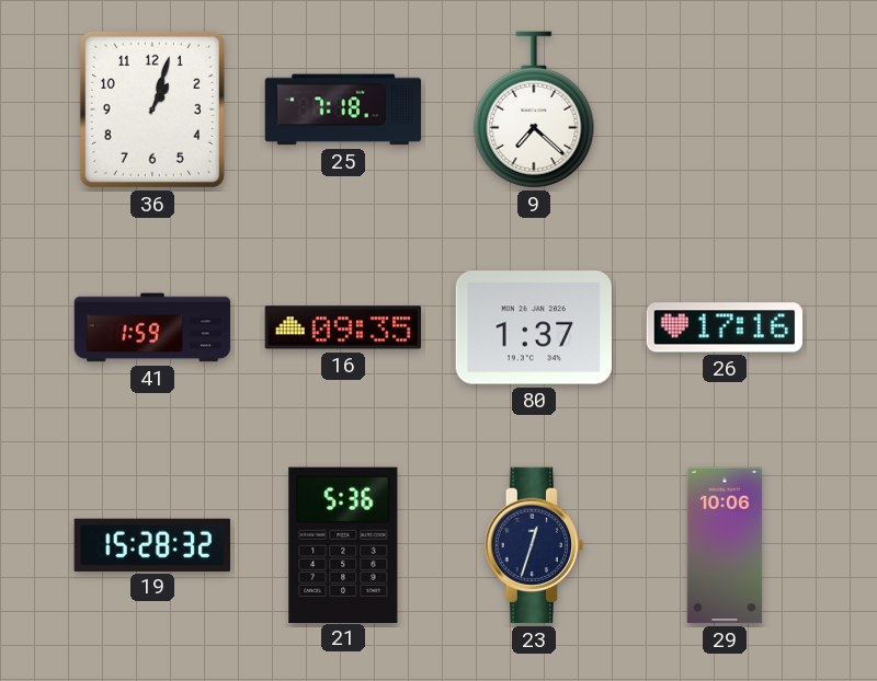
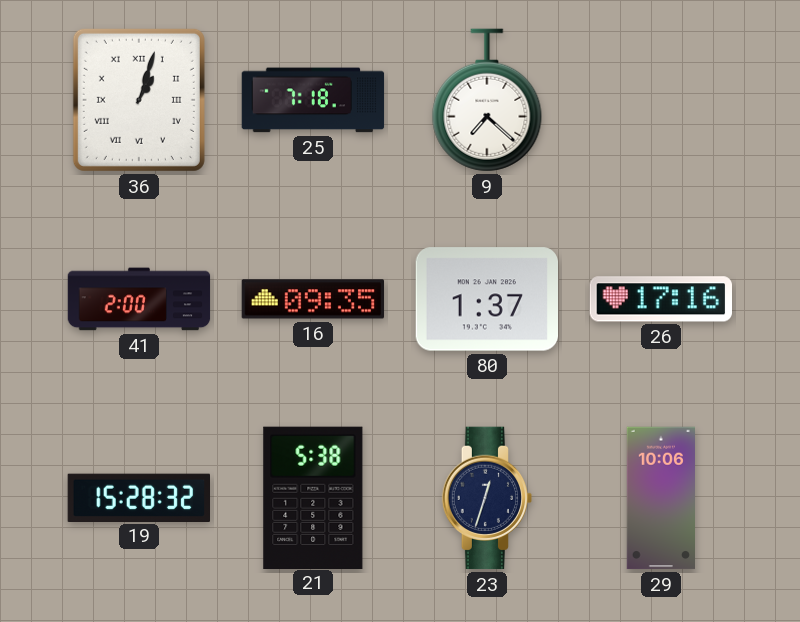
36 numerals: Arabic -> Roman (139, 100)
41: 1:59 -> 2:00 (139, 299)
21: 5:36 -> 5:38 (313, 497)
